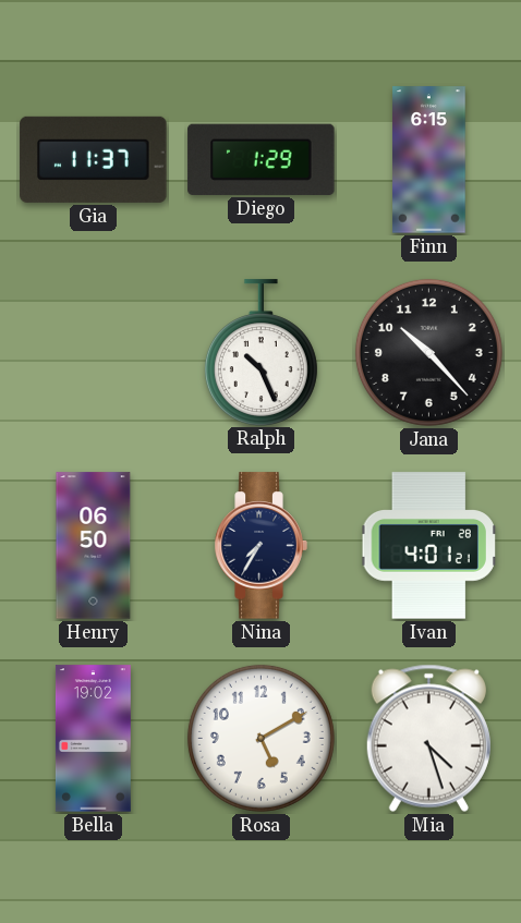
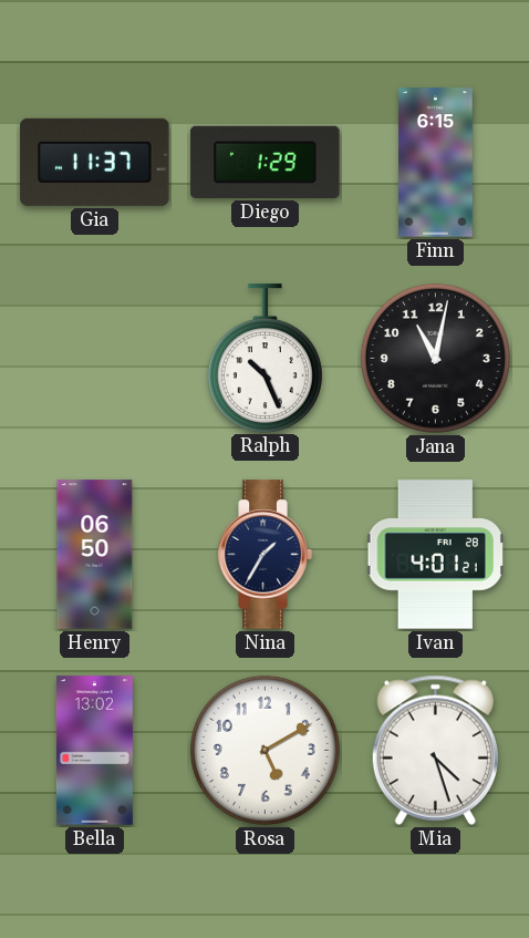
Jana: 10:23 -> 11:02 (435, 358)
Nina: 7:35 -> 1:35 (264, 555)
Bella: 19:02 -> 13:02 (94, 751)
